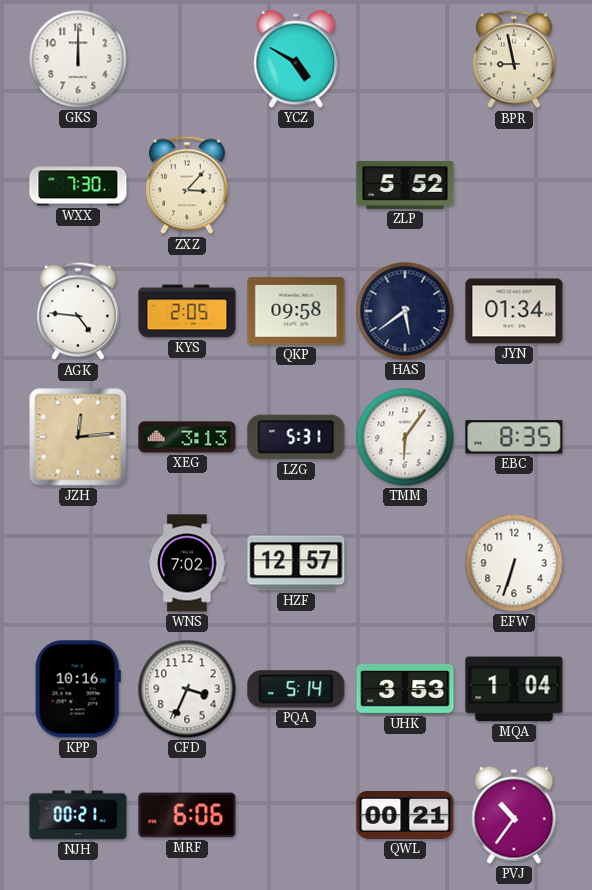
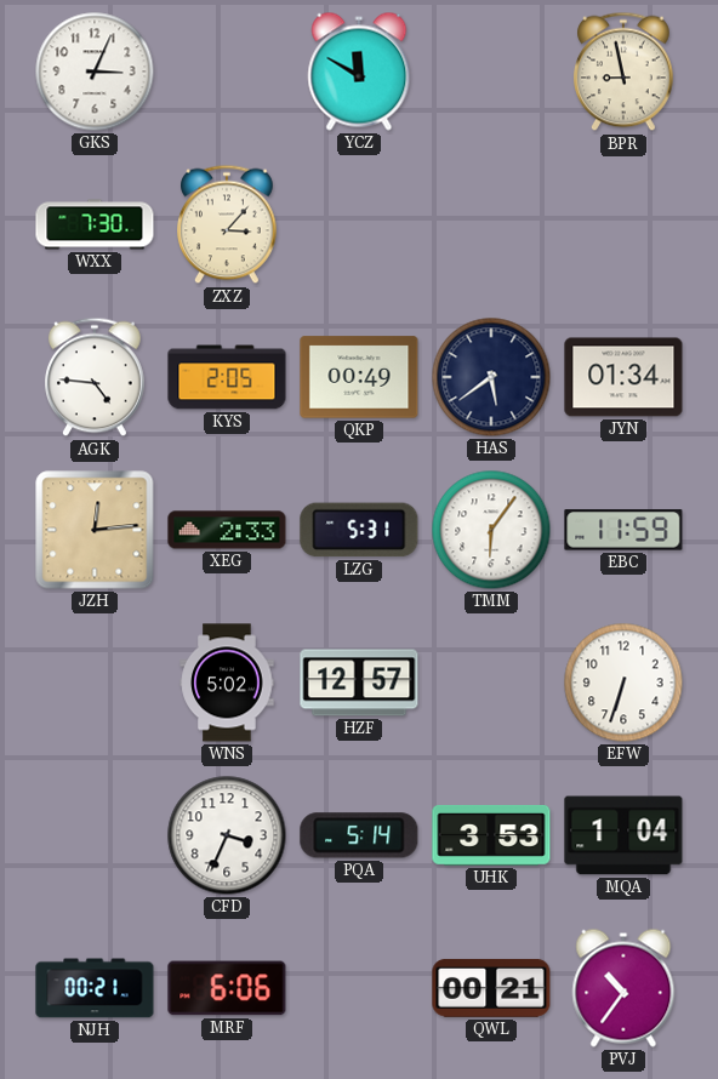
GKS: 12:00 -> 3:04 (95, 72)
YCZ: 4:50 -> 11:50 (359, 72)
ZLP: 5:52 -> none (405, 185)
QKP: 09:58 -> 00:49 (359, 377)
XEG: 3:13 -> 2:33 (227, 530)
EBC: 8:35 -> 11:59 (623, 530)
WNS: 7:02 -> 5:02 (227, 683)
KPP: 10:16 -> none (78, 689)
